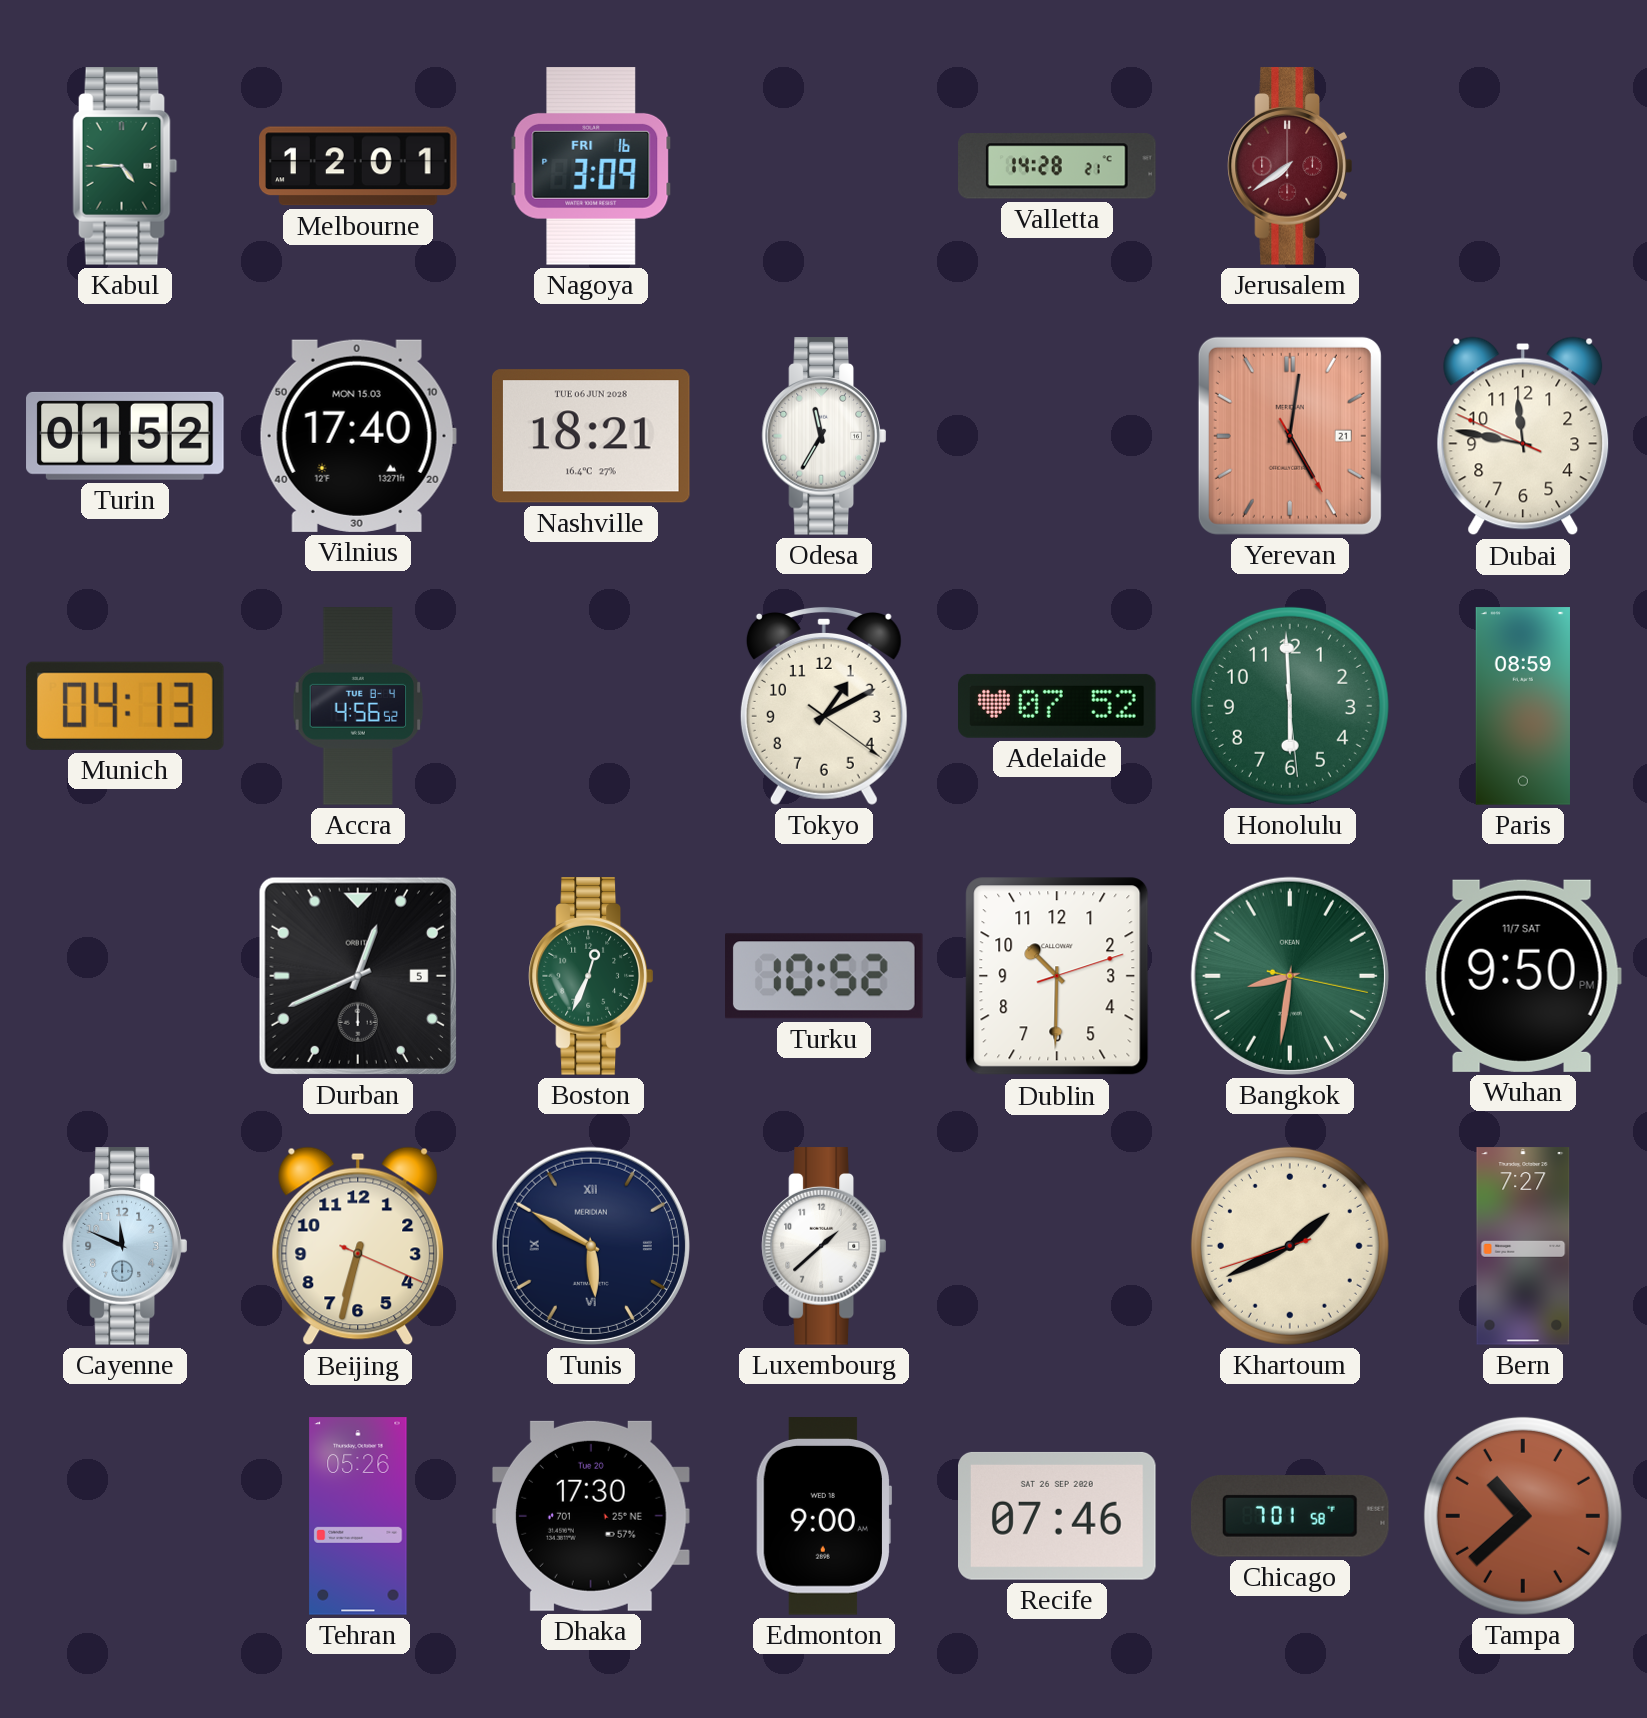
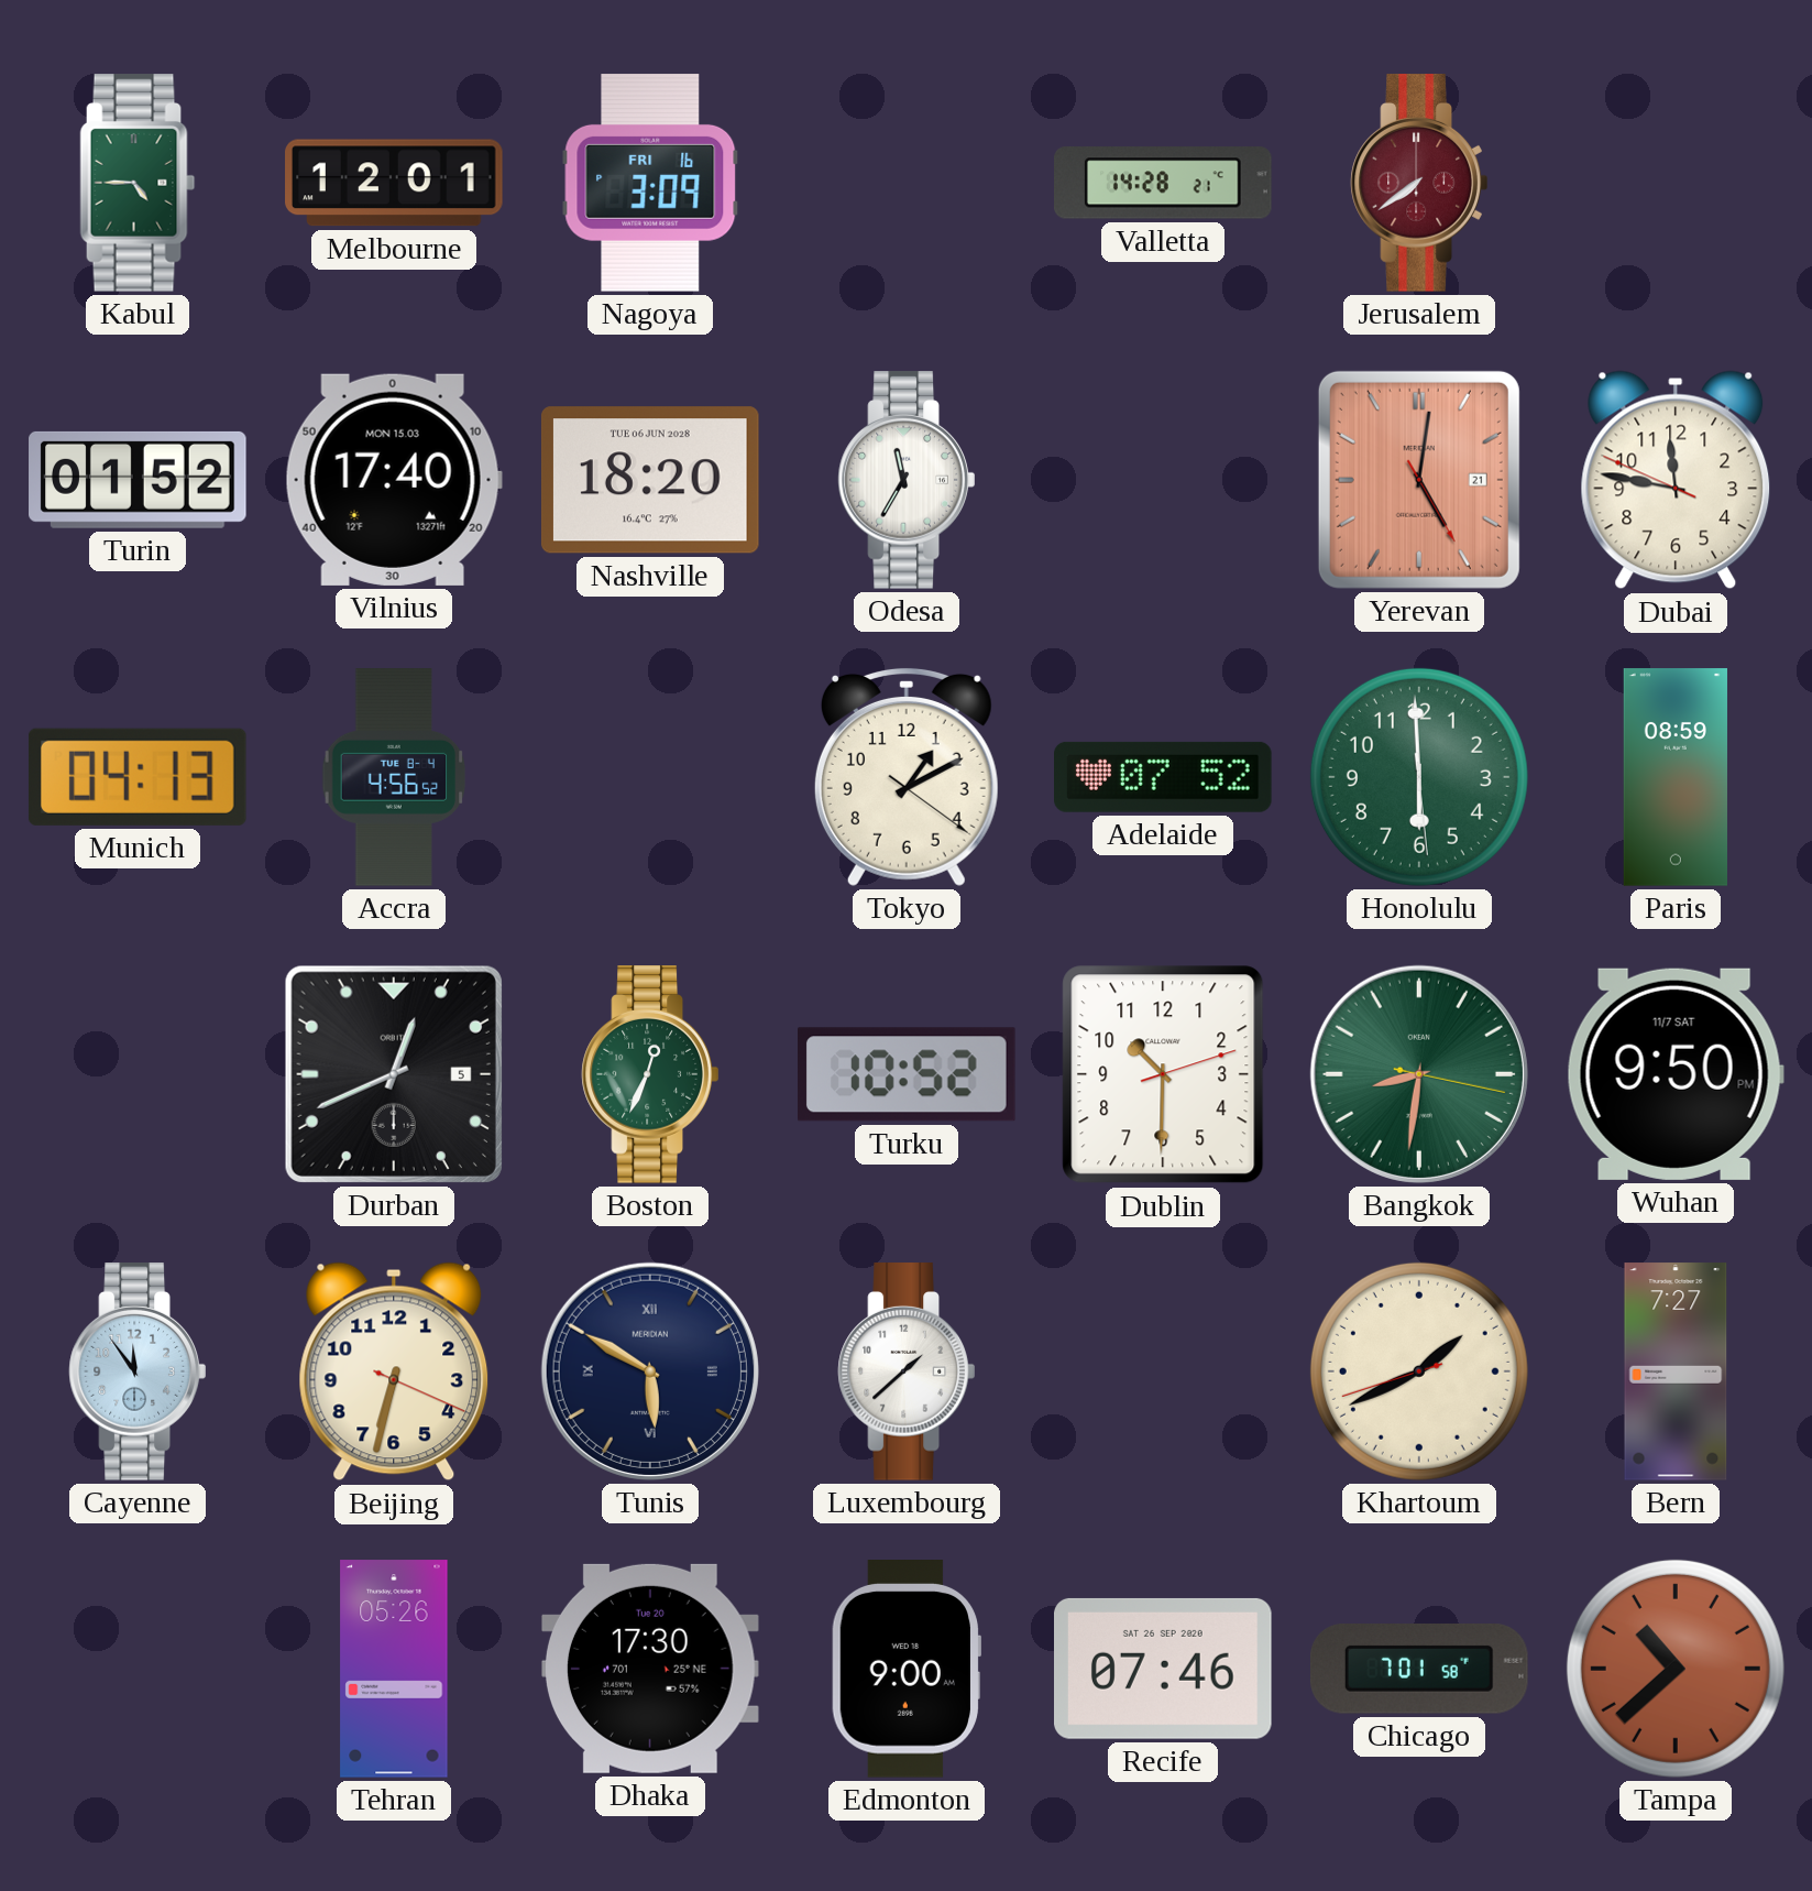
Nashville: 18:21 -> 18:20 (650, 480)
Cayenne: 11:49 -> 11:54 (138, 1371)
